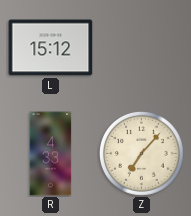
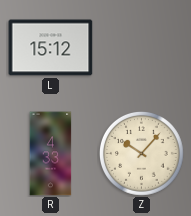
Z: 7:07 -> 10:07 (142, 154)
